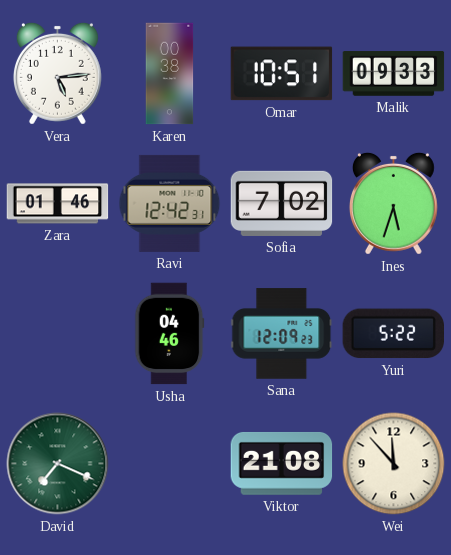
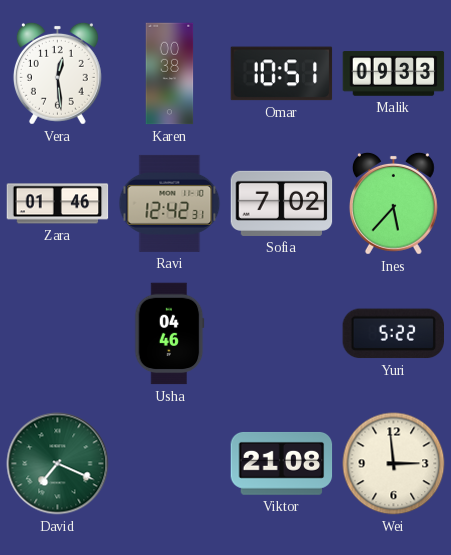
Vera: 5:14 -> 12:29 (57, 73)
Ines: 5:33 -> 5:37 (393, 203)
Sana: 12:09 -> none (282, 334)
Wei: 11:53 -> 2:59 (394, 464)
